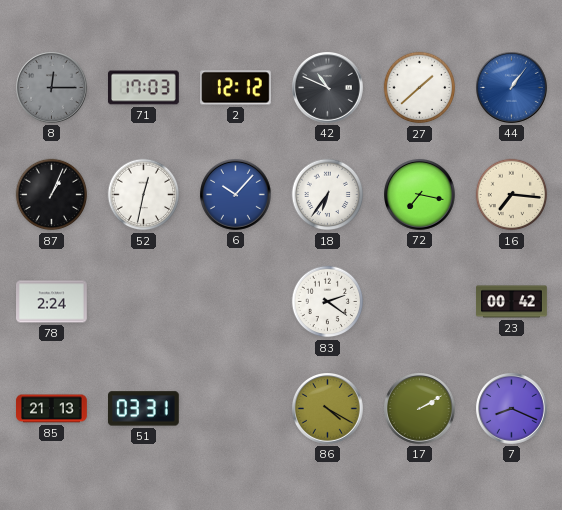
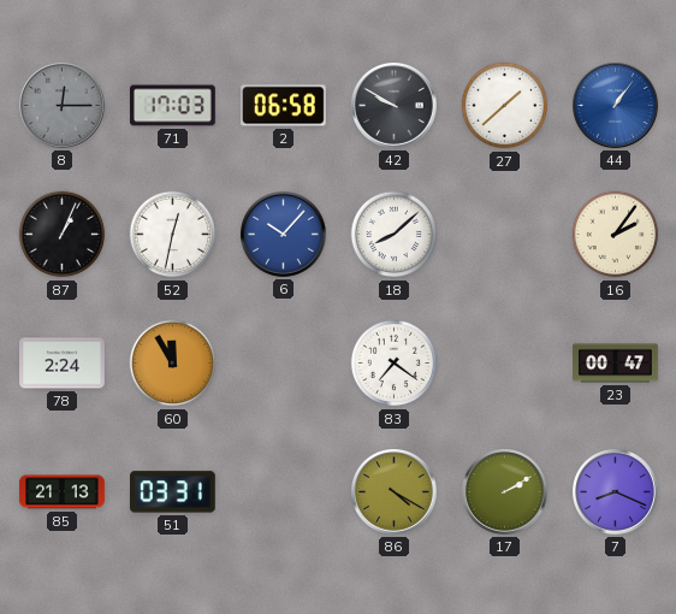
2: 12:12 -> 06:58 (284, 106)
42: 10:49 -> 9:50 (395, 106)
18: 6:36 -> 8:08 (395, 235)
72: 7:17 -> none (420, 195)
16: 7:16 -> 2:06 (616, 235)
60: none -> 11:55 (173, 364)
83: 2:21 -> 7:21 (395, 364)
23: 00:42 -> 00:47 (616, 364)
